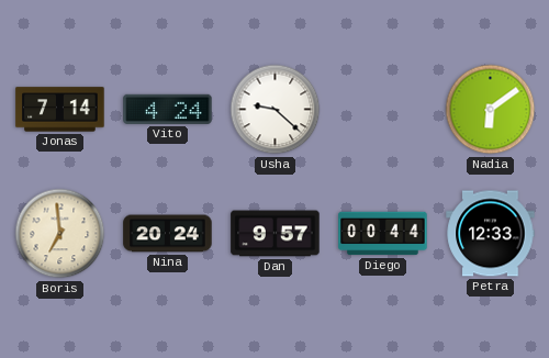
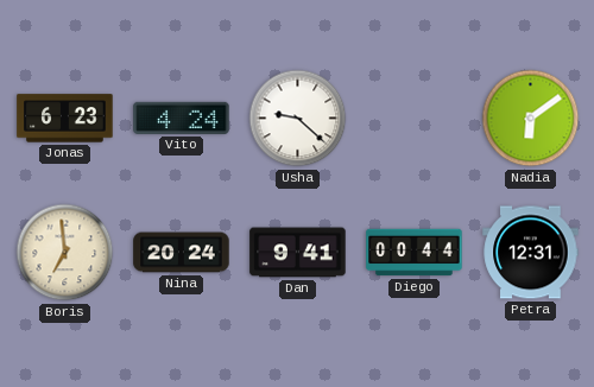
Jonas: 7:14 -> 6:23 (65, 119)
Dan: 9:57 -> 9:41 (298, 253)
Petra: 12:33 -> 12:31 (531, 253)
